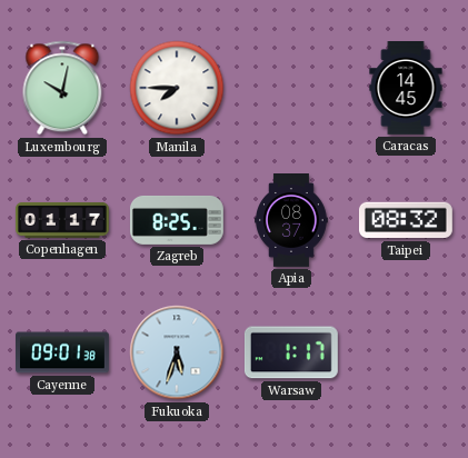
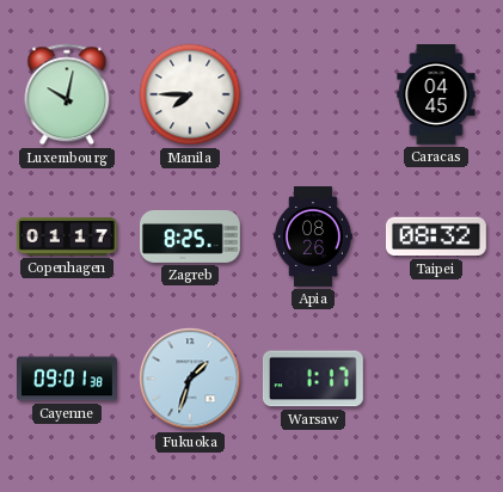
Caracas: 14:45 -> 04:45 (436, 96)
Apia: 08:37 -> 08:26 (314, 238)
Fukuoka: 5:33 -> 1:33 (190, 379)
